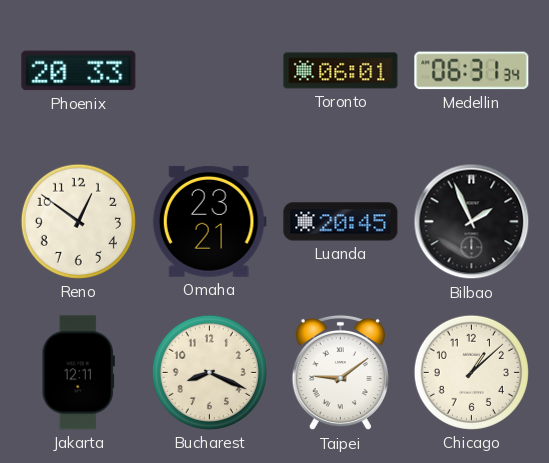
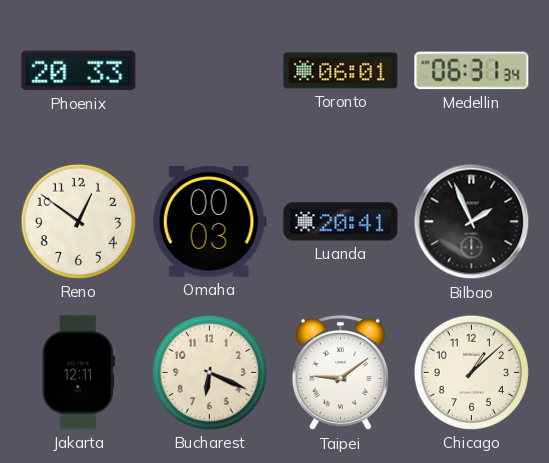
Omaha: 23:21 -> 00:03 (209, 221)
Luanda: 20:45 -> 20:41 (341, 222)
Bucharest: 8:19 -> 6:19 (209, 372)
